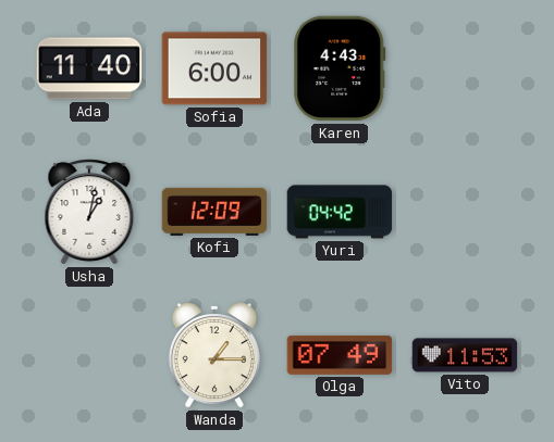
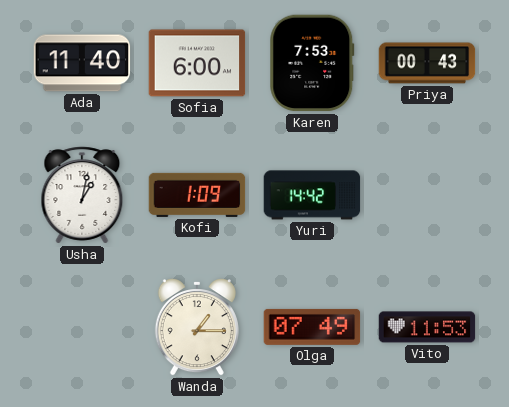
Karen: 4:43 -> 7:53 (312, 63)
Priya: none -> 00:43 (427, 63)
Kofi: 12:09 -> 1:09 (197, 195)
Yuri: 04:42 -> 14:42 (312, 195)
